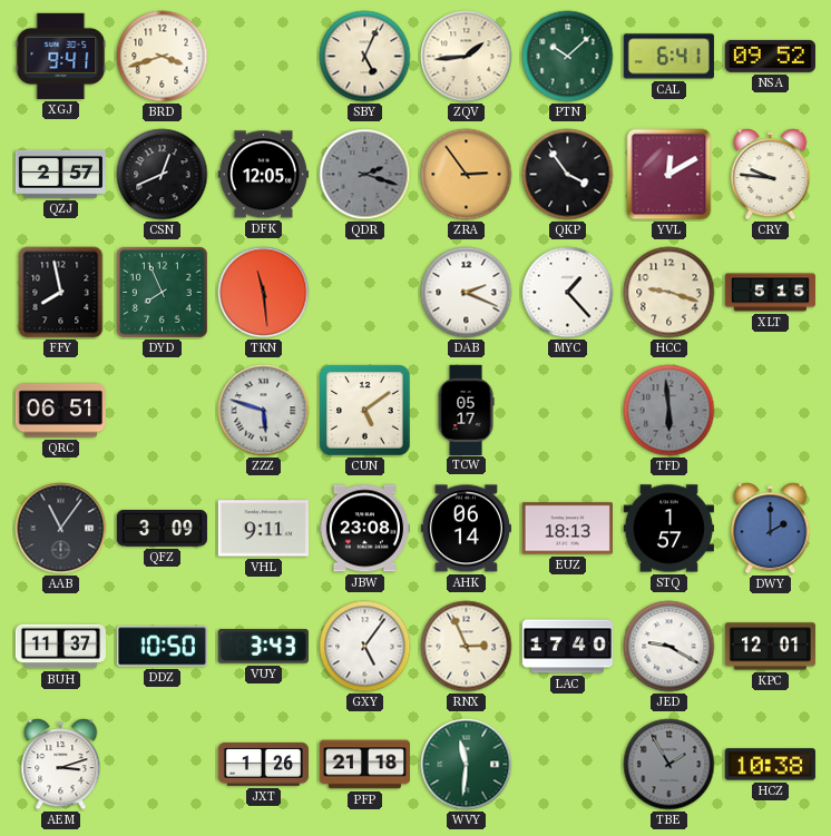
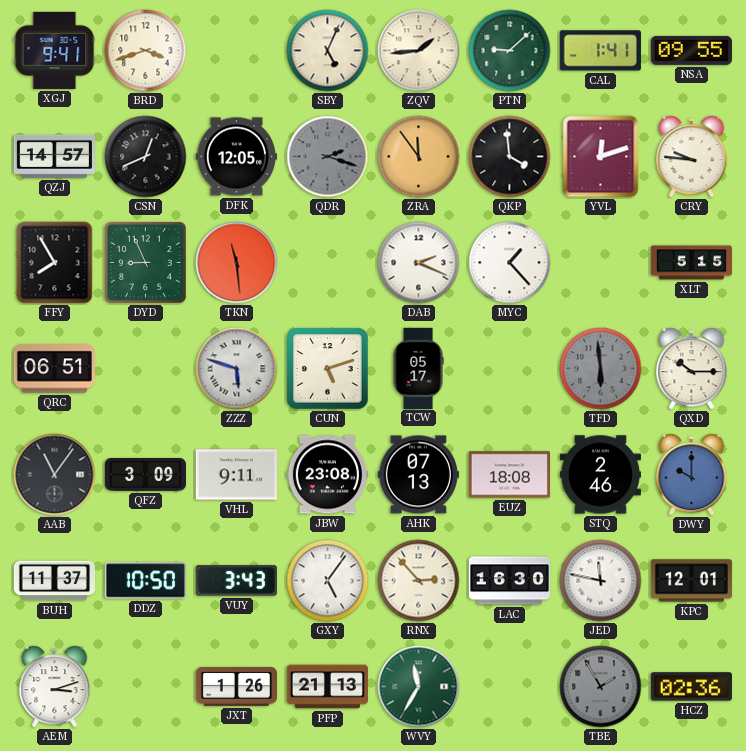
PTN: 10:08 -> 9:08 (510, 51)
CAL: 6:41 -> 1:41 (600, 51)
NSA: 09:52 -> 09:55 (691, 50)
QZJ: 2:57 -> 14:57 (54, 156)
ZRA: 2:54 -> 11:54 (419, 157)
QKP: 3:54 -> 3:59 (510, 157)
YVL: 12:10 -> 12:12 (601, 157)
FFY: 7:58 -> 7:55 (55, 263)
DYD: 7:56 -> 8:56 (146, 263)
HCC: 9:18 -> none (669, 293)
CUN: 5:09 -> 5:12 (328, 369)
QXD: none -> 10:15 (692, 369)
AHK: 06:14 -> 07:13 (418, 475)
EUZ: 18:13 -> 18:08 (509, 475)
STQ: 1:57 -> 2:46 (600, 475)
DWY: 2:00 -> 10:00 (692, 475)
RNX: 2:56 -> 2:53 (419, 581)
LAC: 17:40 -> 16:30 (509, 581)
JED: 9:20 -> 11:47 (601, 581)
PFP: 21:18 -> 21:13 (327, 687)
WVY: 11:31 -> 11:35 (419, 687)
HCZ: 10:38 -> 02:36 (691, 687)
